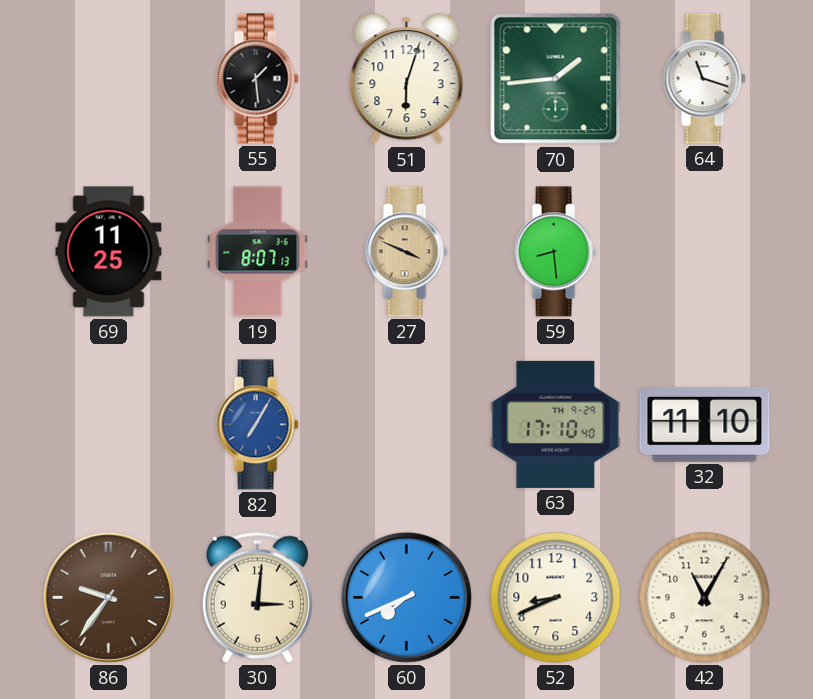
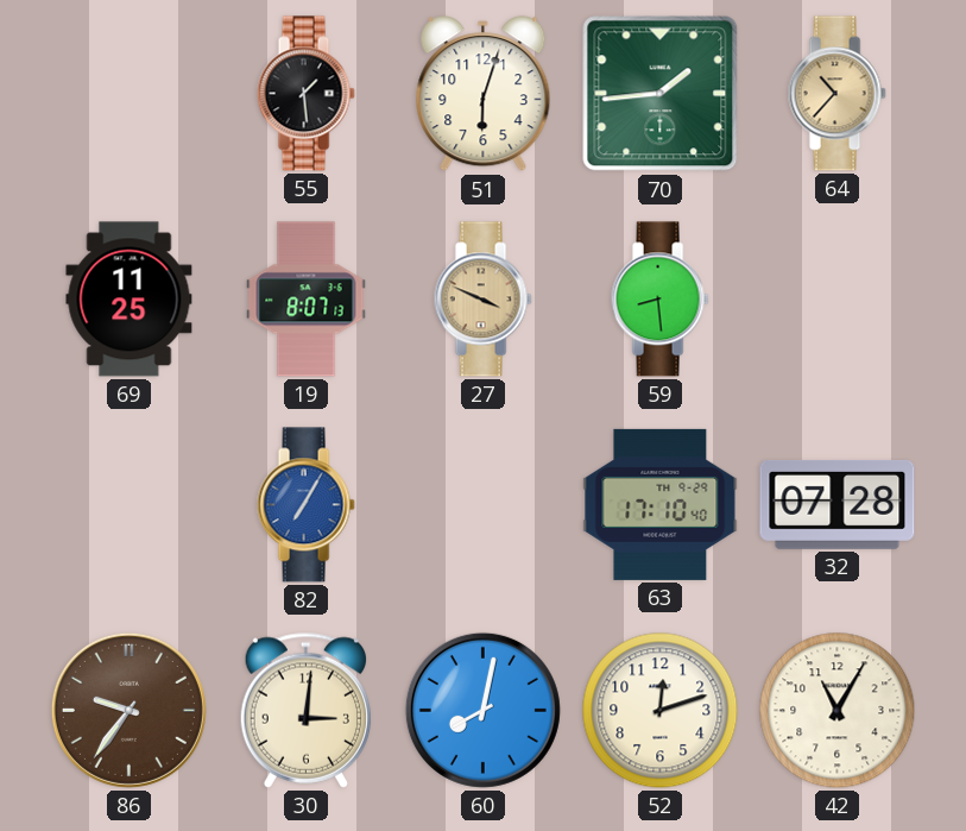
64: 11:18 -> 10:37 (836, 94)
64 dial: white -> champagne (836, 94)
32: 11:10 -> 07:28 (838, 504)
60: 7:41 -> 8:02 (482, 710)
52: 8:41 -> 12:12 (661, 711)
